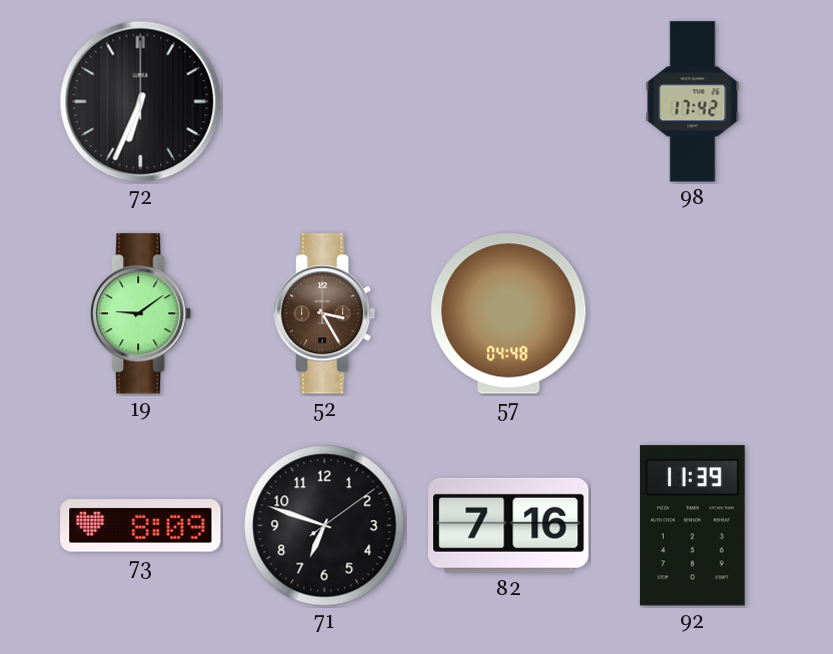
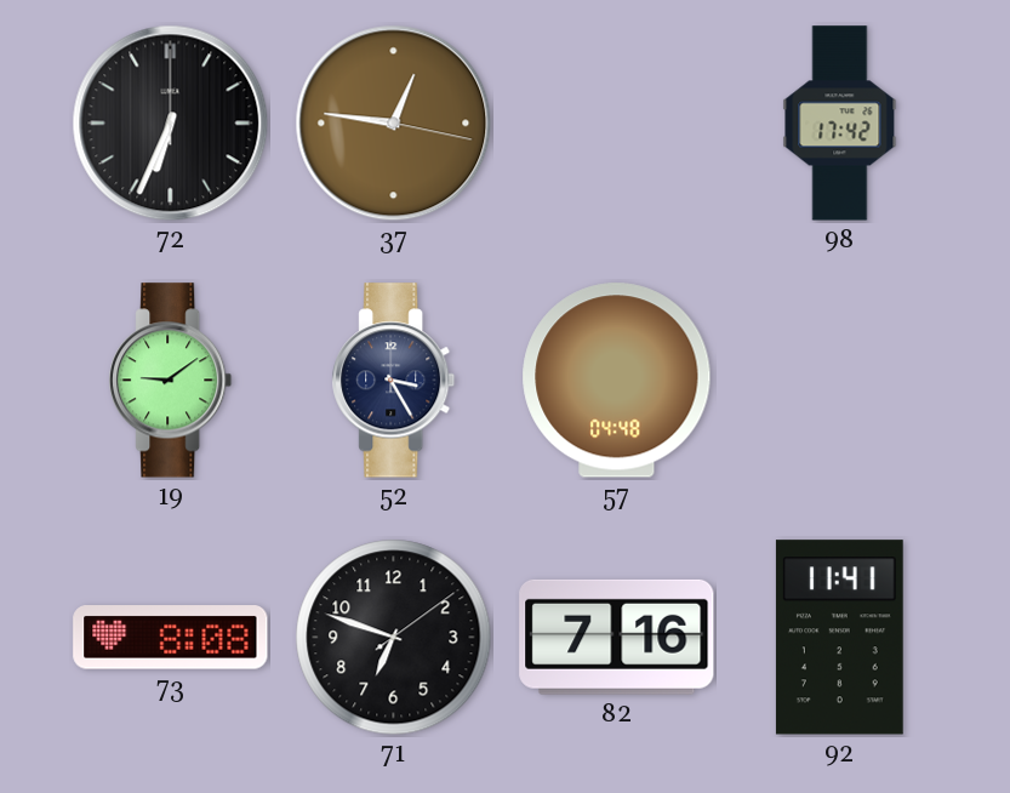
37: none -> 12:46 (394, 124)
52 dial: brown -> navy (394, 381)
73: 8:09 -> 8:08 (171, 638)
92: 11:39 -> 11:41 (839, 638)
